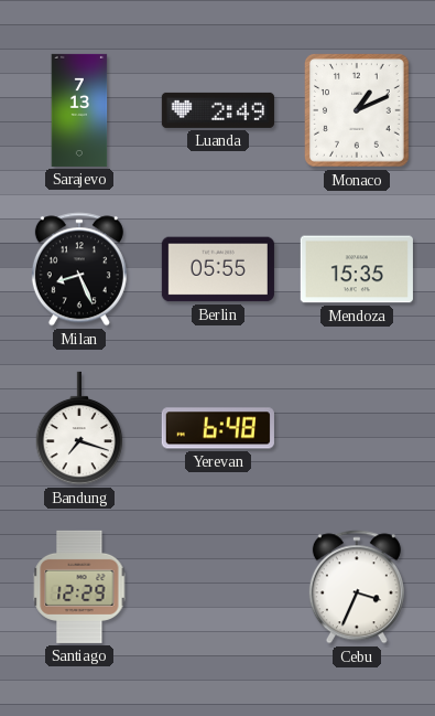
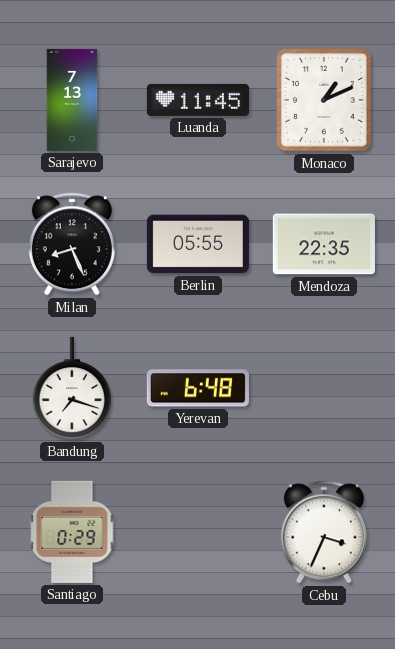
Luanda: 2:49 -> 11:45 (198, 100)
Mendoza: 15:35 -> 22:35 (324, 244)
Santiago: 12:29 -> 0:29 (72, 532)
